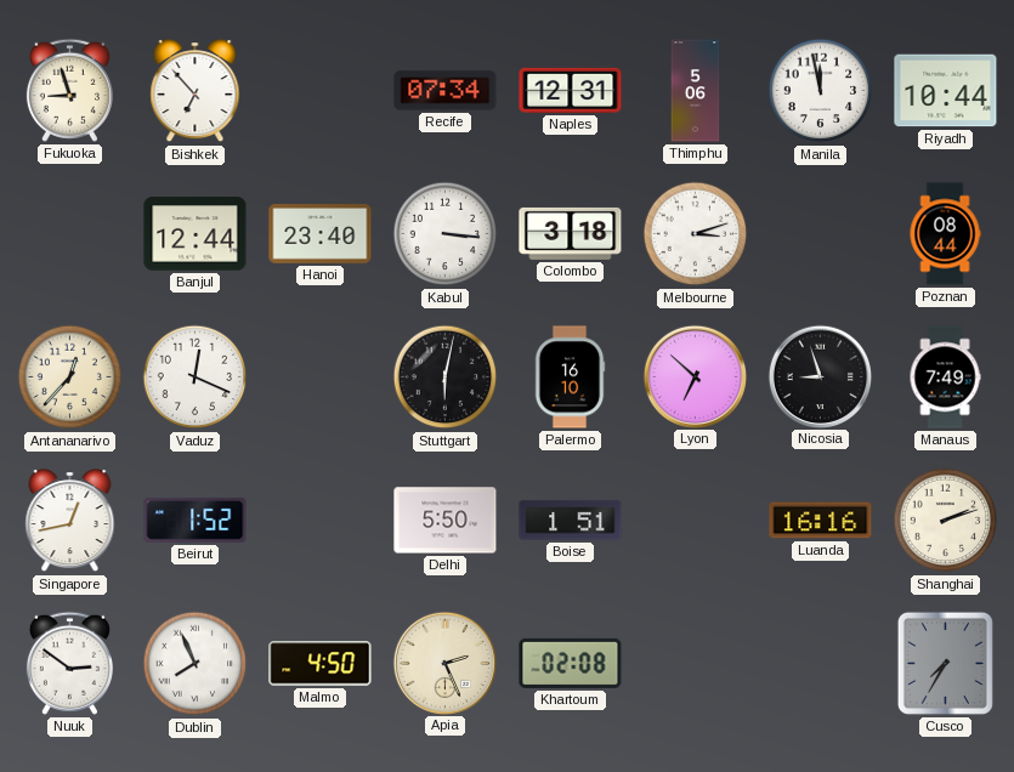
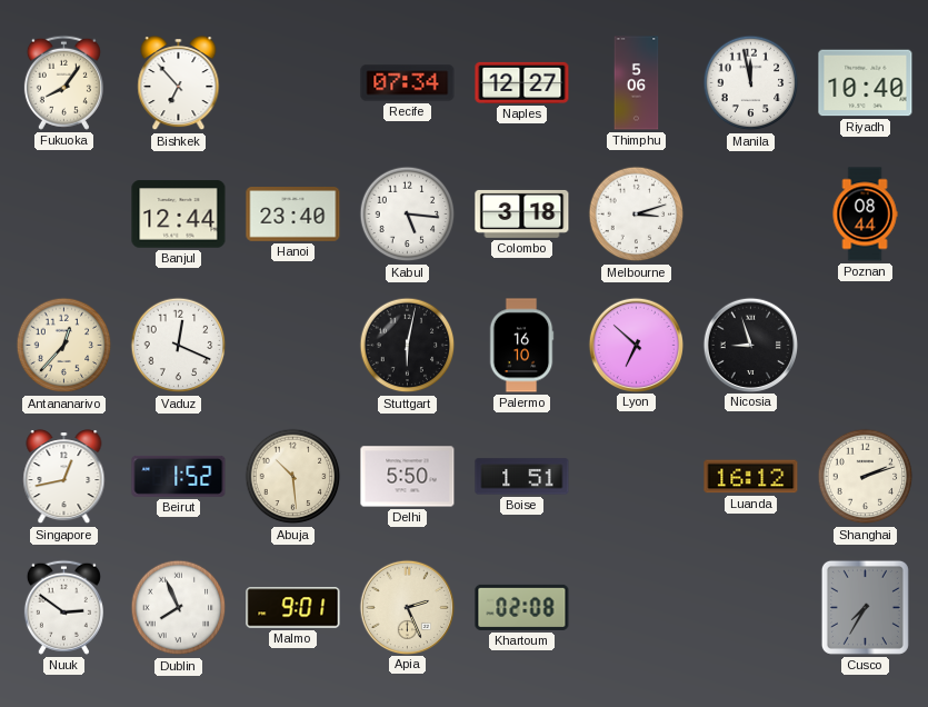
Fukuoka: 8:57 -> 8:06 (63, 82)
Naples: 12:31 -> 12:27 (522, 82)
Riyadh: 10:44 -> 10:40 (866, 83)
Kabul: 3:16 -> 5:16 (408, 215)
Manaus: 7:49 -> none (945, 378)
Abuja: none -> 10:29 (293, 477)
Luanda: 16:16 -> 16:12 (751, 477)
Malmo: 4:50 -> 9:01 (293, 608)
